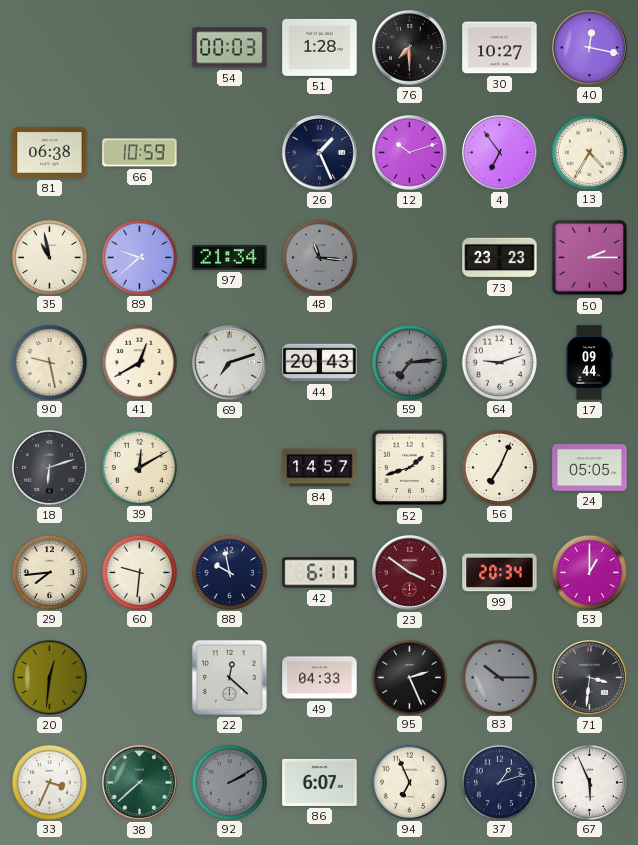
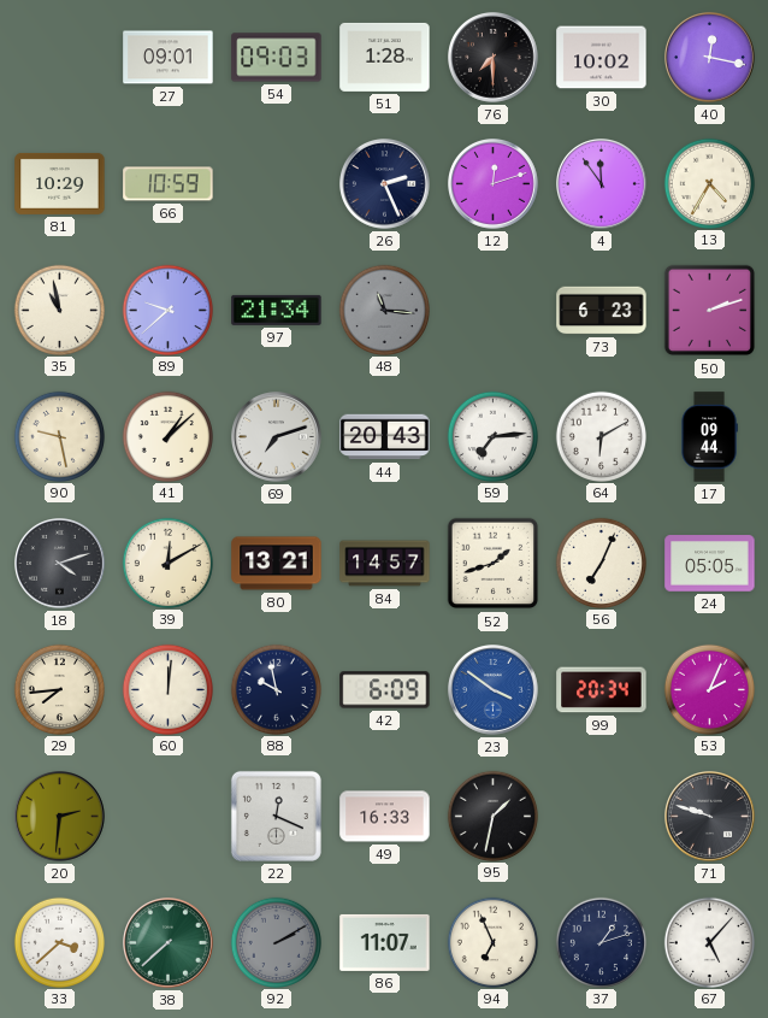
27: none -> 09:01 (169, 58)
54: 00:03 -> 09:03 (277, 58)
30: 10:27 -> 10:02 (602, 58)
81: 06:38 -> 10:29 (60, 183)
26: 1:26 -> 2:26 (385, 184)
12: 10:12 -> 12:12 (494, 184)
4: 6:54 -> 11:54 (602, 184)
73: 23:23 -> 6:23 (602, 311)
50: 2:15 -> 2:12 (710, 311)
41: 12:40 -> 1:08 (167, 436)
59 dial: grey -> white (492, 436)
64: 9:12 -> 6:10 (601, 436)
18: 6:12 -> 4:12 (60, 564)
80: none -> 13:21 (277, 564)
60: 9:31 -> 12:01 (167, 689)
42: 6:11 -> 6:09 (385, 690)
23 dial: burgundy -> blue (494, 690)
53: 1:00 -> 2:04 (709, 689)
20: 12:31 -> 2:31 (60, 817)
22: 12:22 -> 12:19 (276, 816)
49: 04:33 -> 16:33 (385, 817)
95: 2:26 -> 1:32 (492, 816)
83: 10:15 -> none (499, 677)
71: 3:31 -> 9:48 (710, 817)
33: 3:34 -> 3:38 (59, 942)
86: 6:07 -> 11:07 (385, 942)
67: 5:56 -> 5:07 (709, 942)
